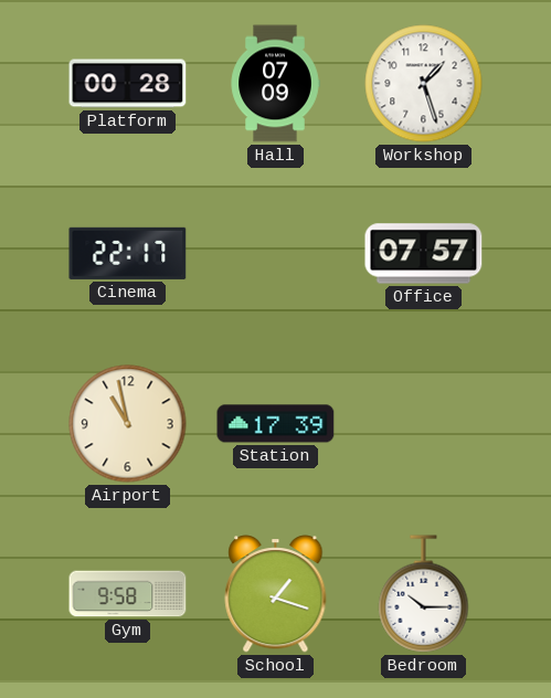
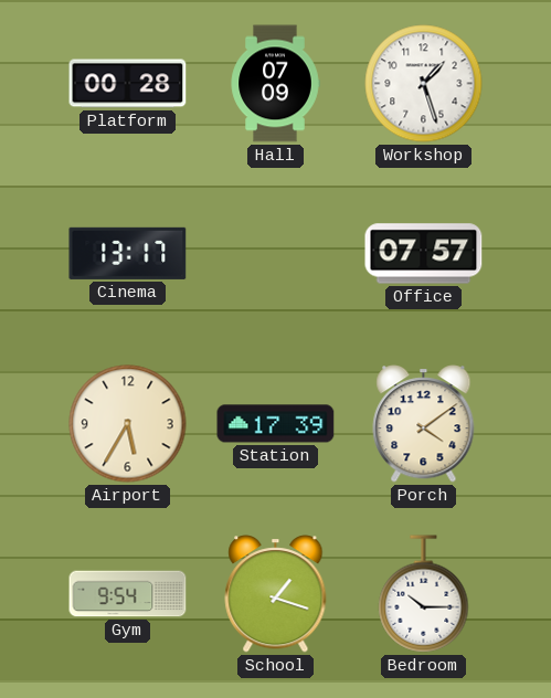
Cinema: 22:17 -> 13:17 (128, 253)
Airport: 10:58 -> 5:35 (128, 424)
Porch: none -> 4:09 (424, 424)
Gym: 9:58 -> 9:54 (128, 594)
